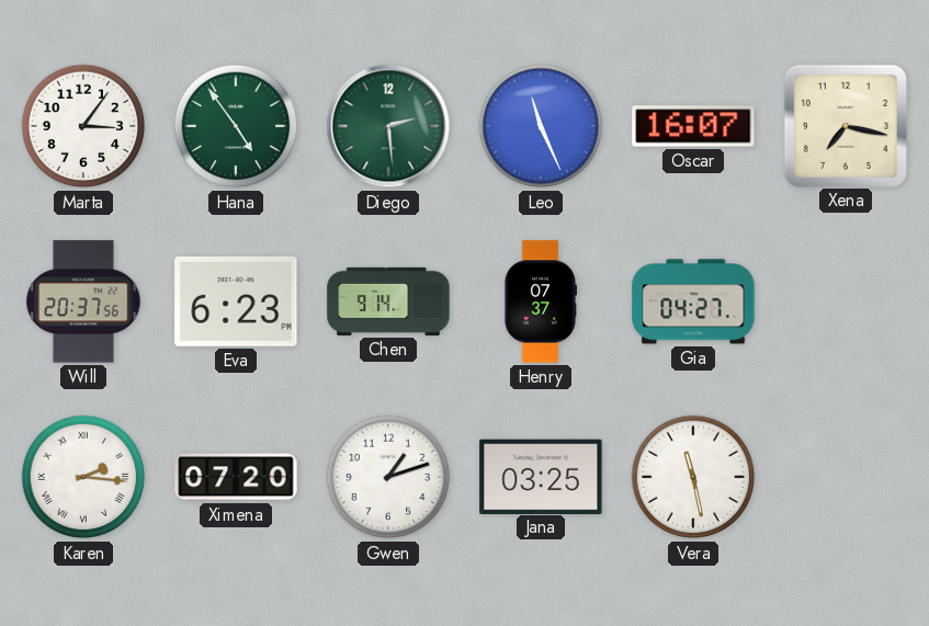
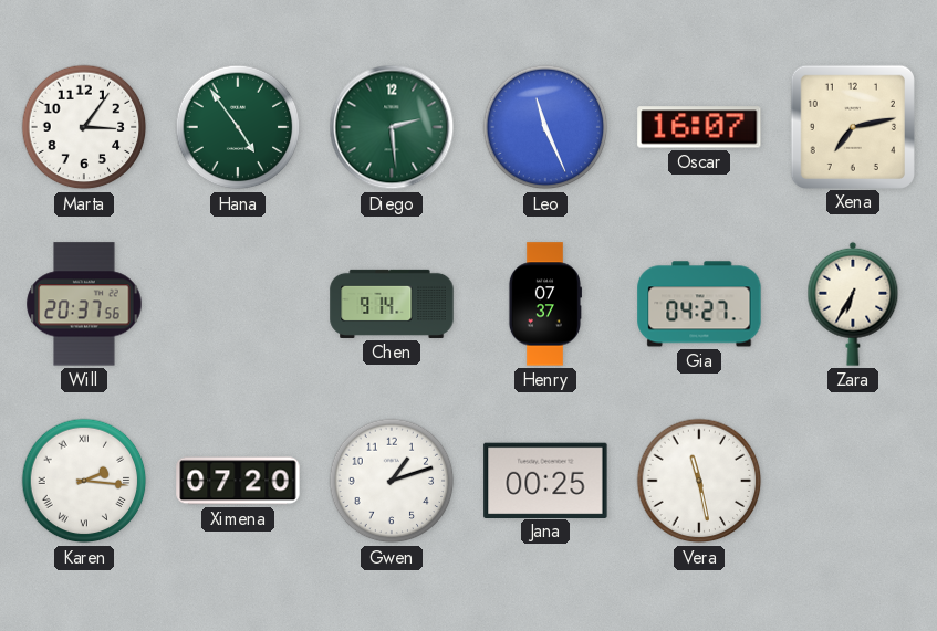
Xena: 7:17 -> 7:13 (852, 126)
Eva: 6:23 -> none (236, 301)
Zara: none -> 6:35 (853, 304)
Jana: 03:25 -> 00:25 (545, 480)
